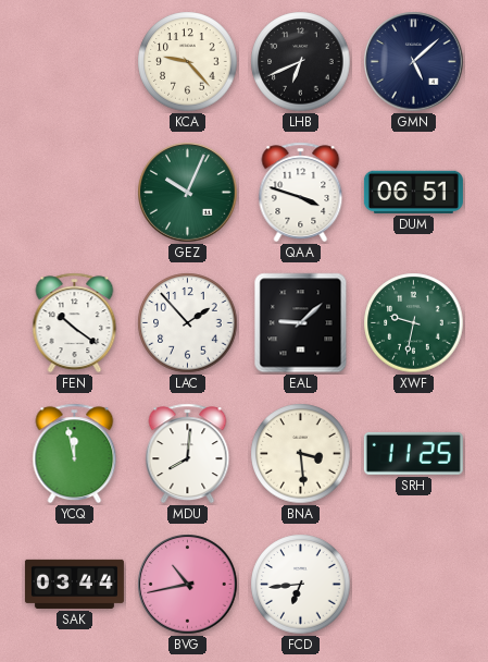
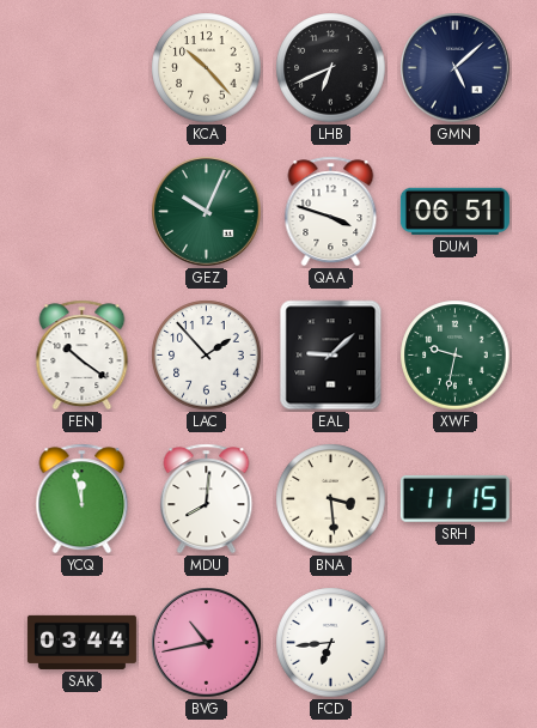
KCA: 9:23 -> 10:23 (207, 68)
SRH: 11:25 -> 11:15 (454, 498)
